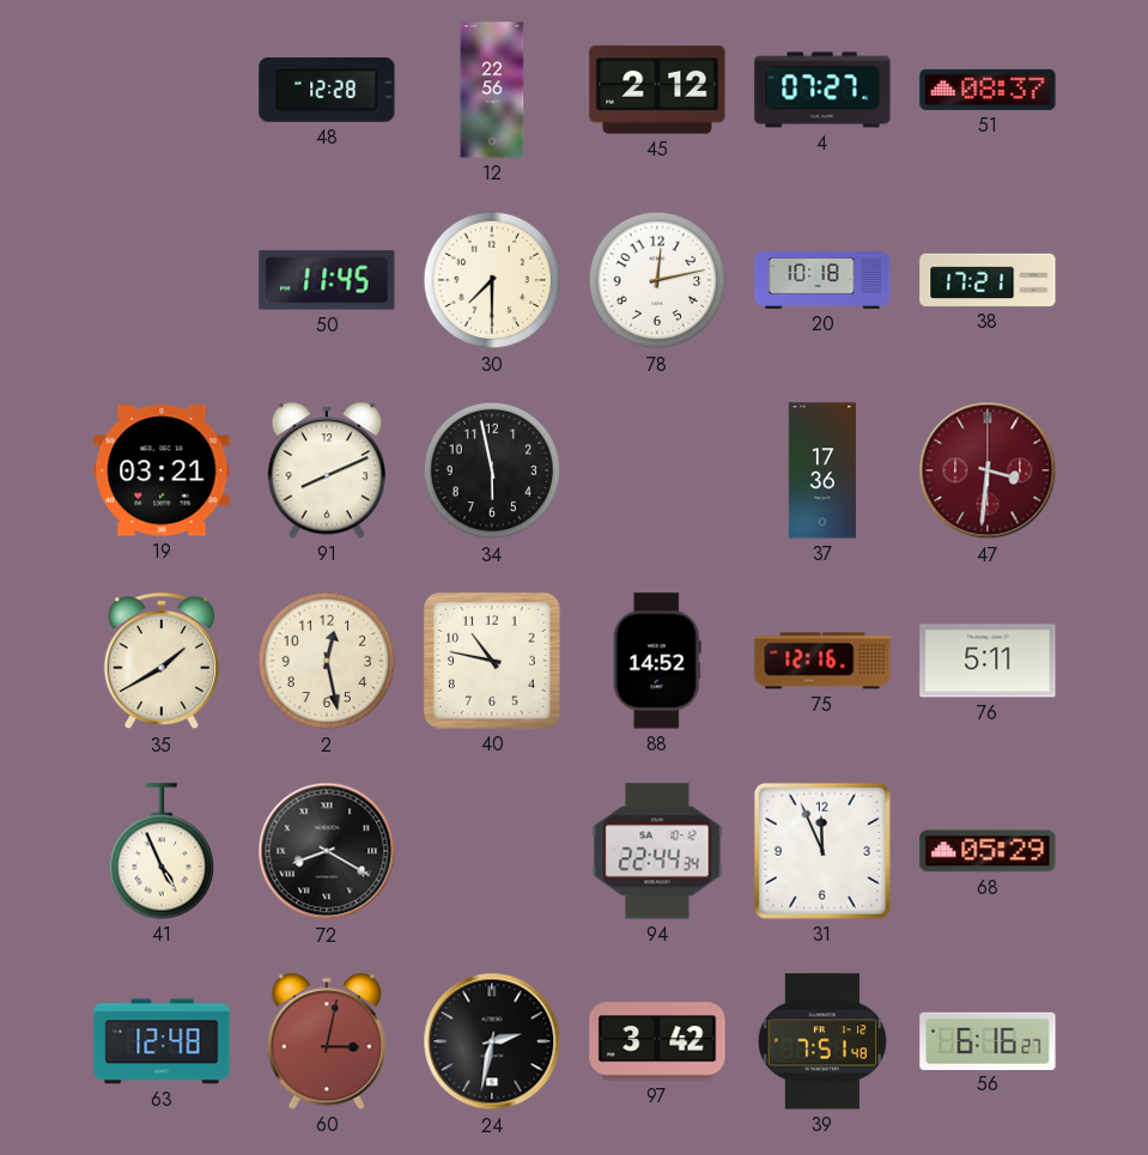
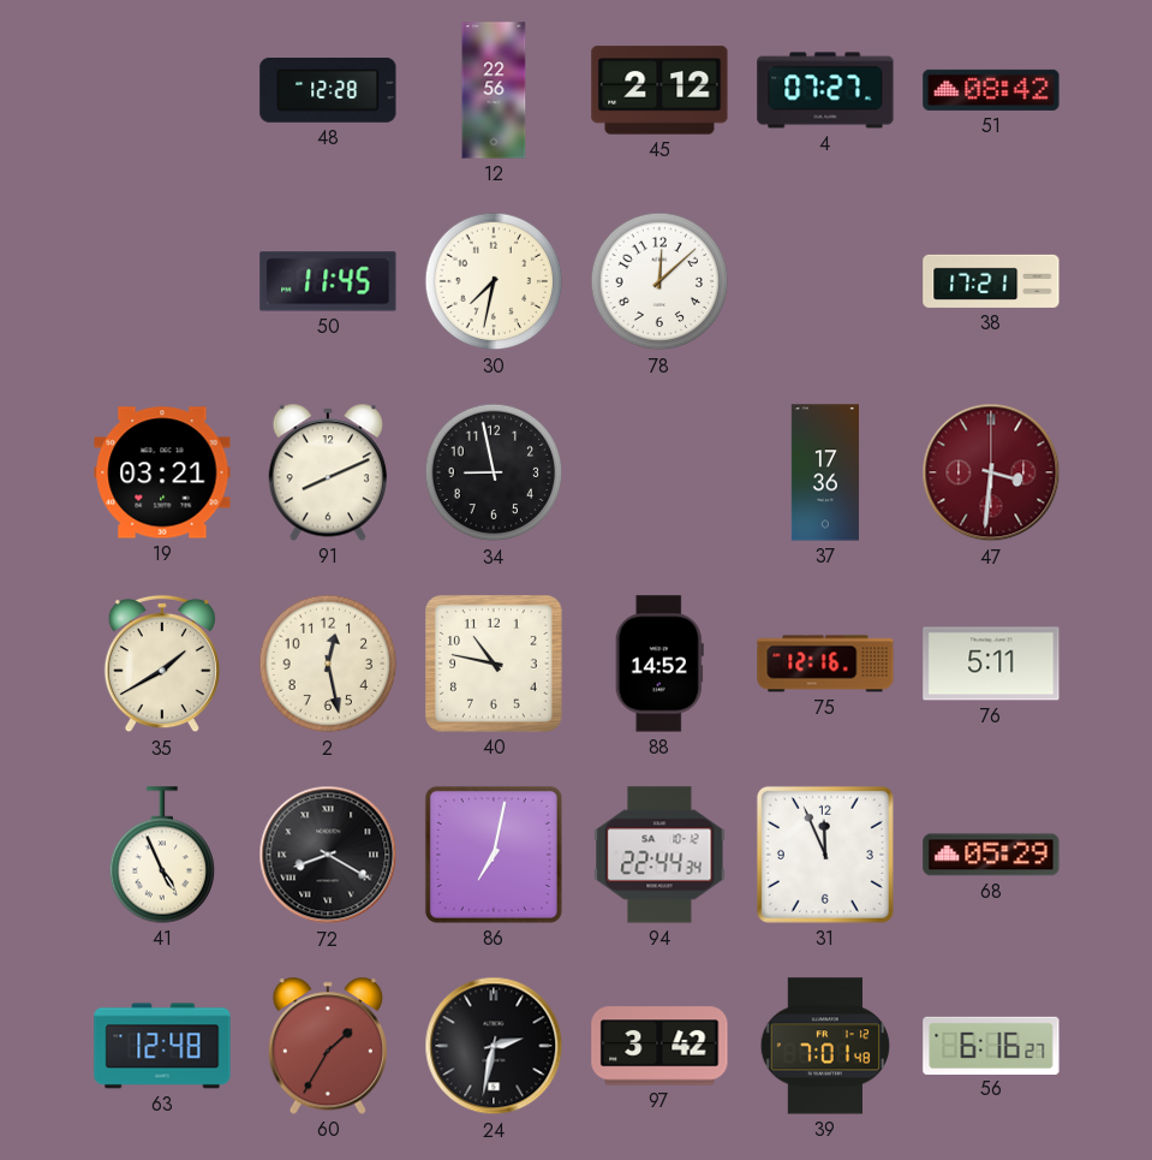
51: 08:37 -> 08:42 (991, 90)
30: 7:30 -> 7:32 (494, 281)
78: 12:13 -> 12:08 (659, 281)
20: 10:18 -> none (822, 280)
34: 5:58 -> 8:58 (494, 472)
86: none -> 7:02 (494, 855)
60: 3:02 -> 1:35 (328, 1046)
39: 7:51 -> 7:01 (825, 1046)
